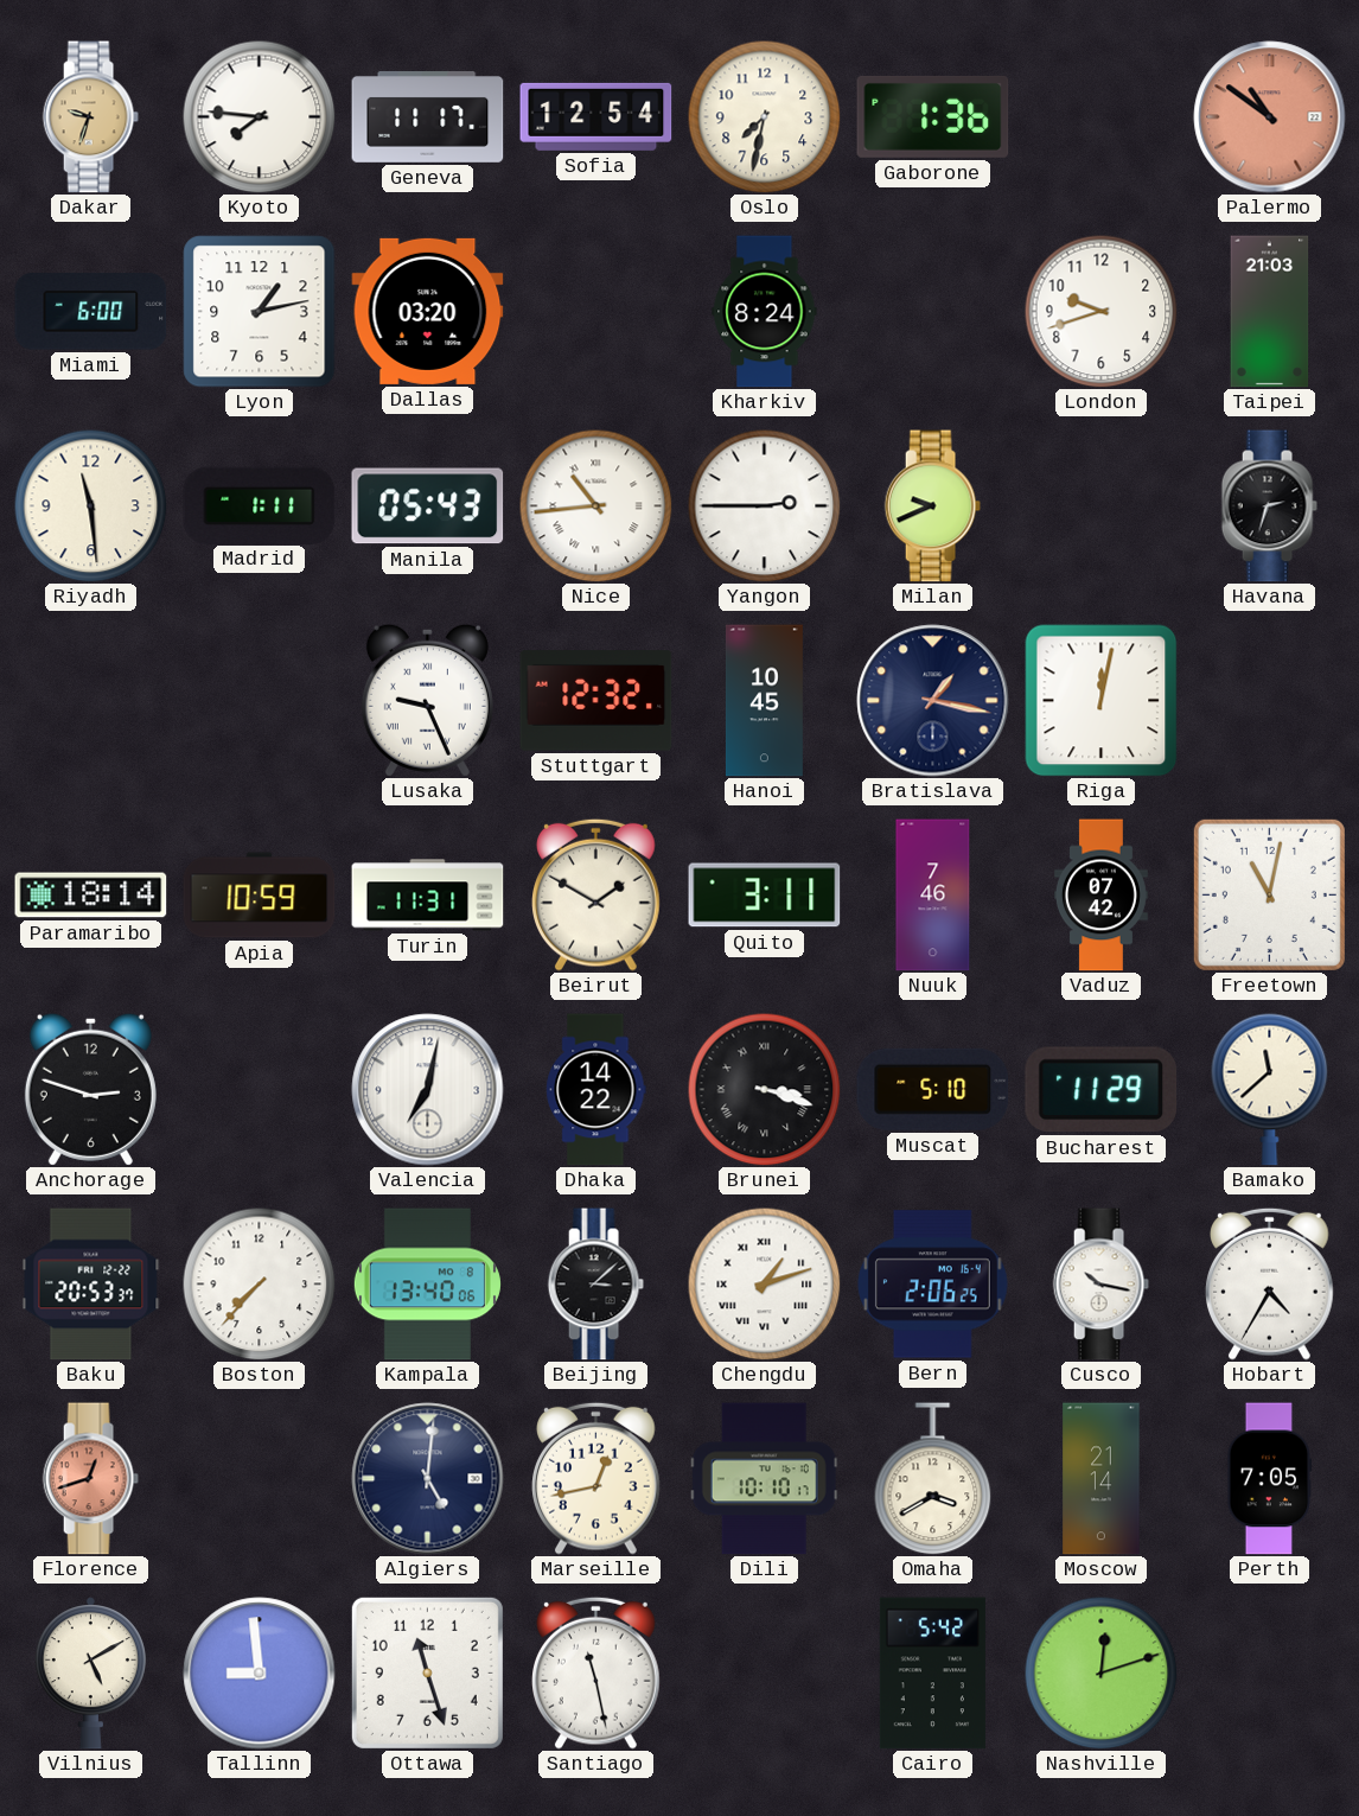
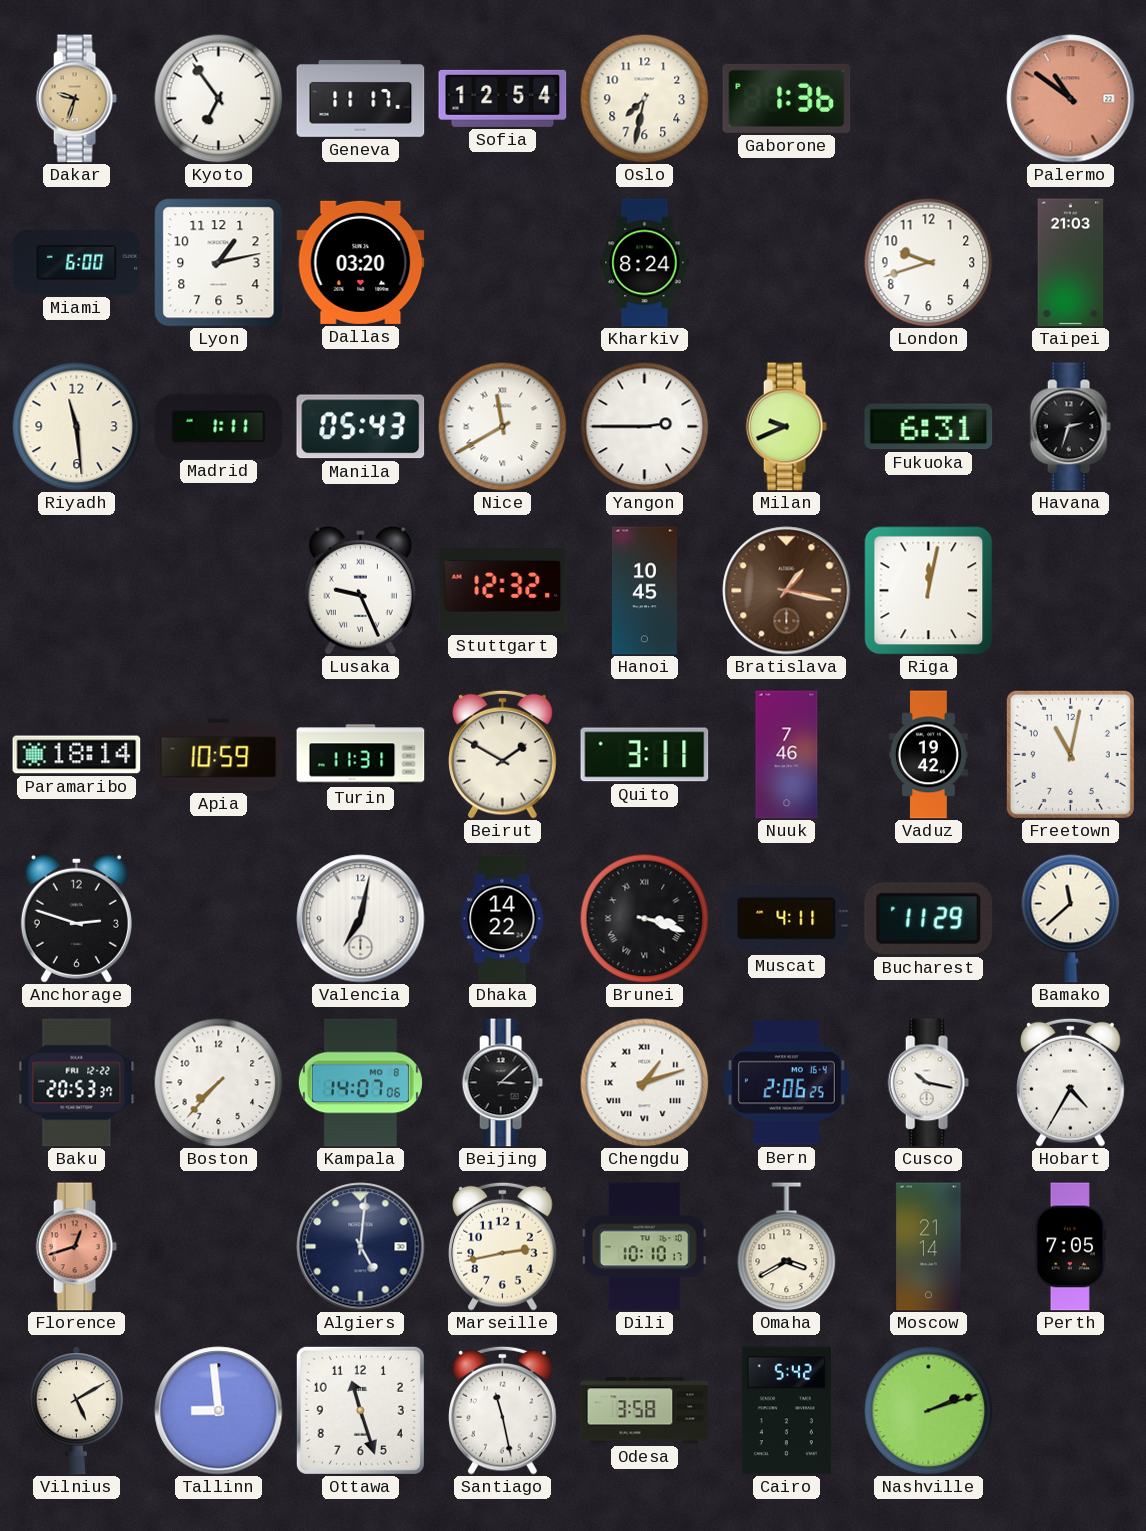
Kyoto: 7:46 -> 6:54 (218, 98)
Nice: 10:44 -> 11:40 (502, 426)
Fukuoka: none -> 6:31 (929, 427)
Bratislava dial: navy -> brown (787, 591)
Vaduz: 07:42 -> 19:42 (928, 755)
Muscat: 5:10 -> 4:11 (787, 918)
Kampala: 13:40 -> 14:07 (360, 1083)
Marseille: 12:43 -> 2:43 (503, 1246)
Odesa: none -> 3:58 (645, 1411)
Nashville: 12:12 -> 2:12 (928, 1410)
